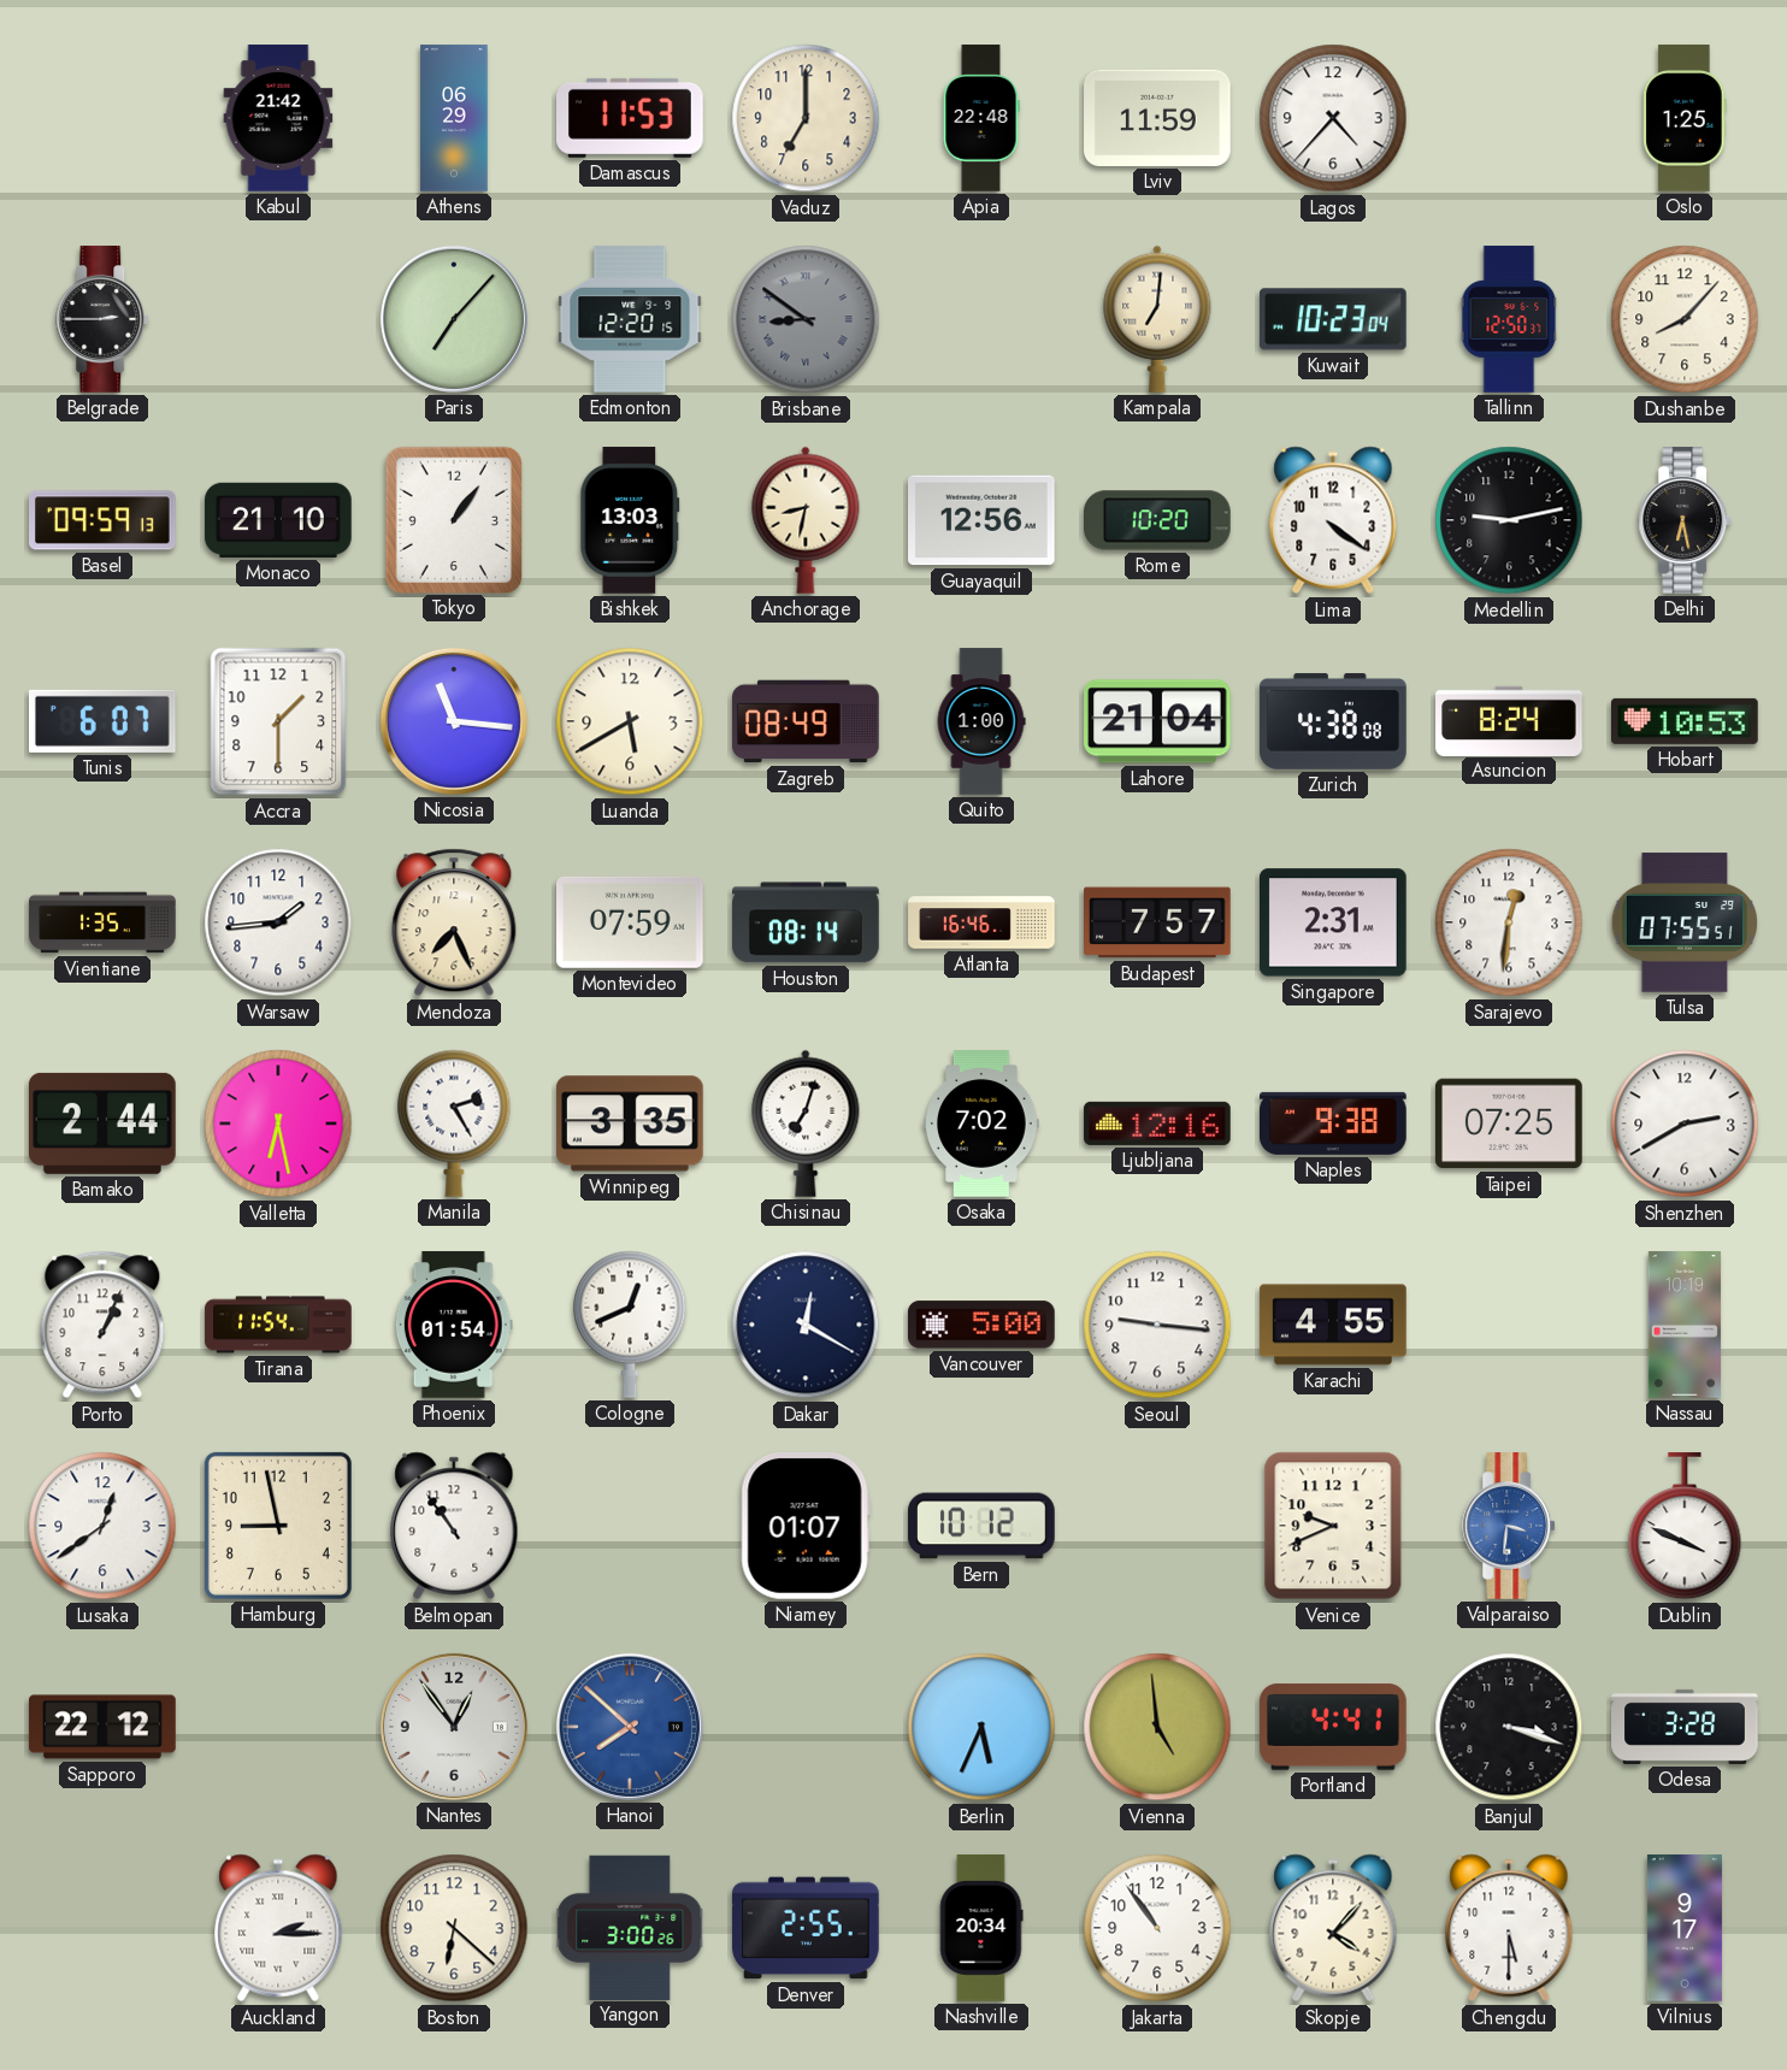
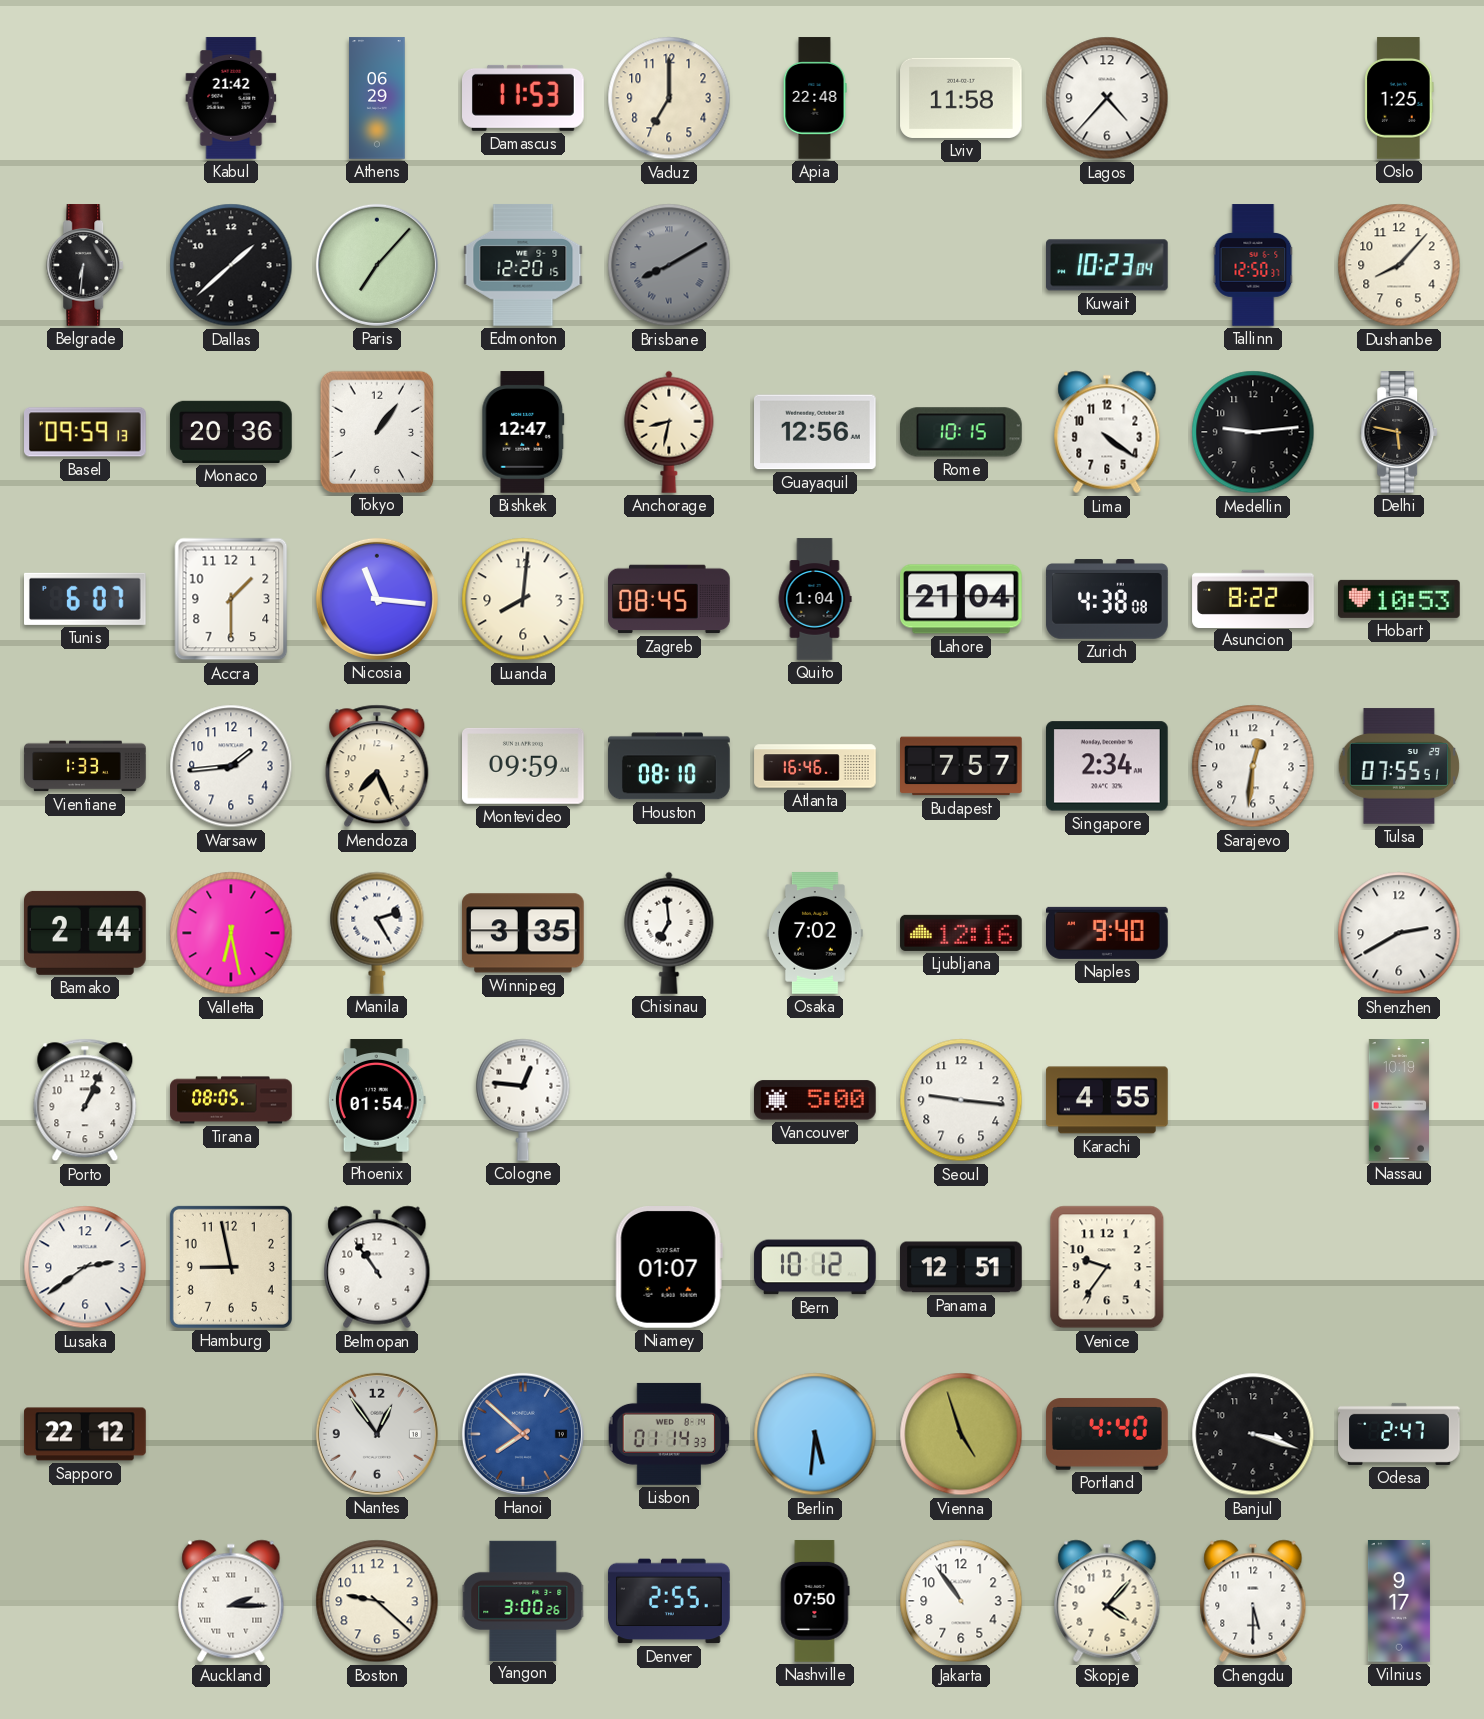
Lviv: 11:59 -> 11:58 (961, 98)
Belgrade: 2:45 -> 6:31 (86, 265)
Dallas: none -> 1:38 (231, 265)
Brisbane: 8:51 -> 8:10 (669, 265)
Kampala: 7:01 -> none (1157, 319)
Monaco: 21:10 -> 20:36 (231, 432)
Bishkek: 13:03 -> 12:47 (523, 432)
Rome: 10:20 -> 10:15 (962, 432)
Medellin: 9:13 -> 9:14 (1253, 432)
Delhi: 6:28 -> 5:47 (1400, 432)
Luanda: 5:40 -> 8:01 (523, 599)
Zagreb: 08:49 -> 08:45 (669, 599)
Quito: 1:00 -> 1:04 (815, 599)
Asuncion: 8:24 -> 8:22 (1253, 598)
Vientiane: 1:35 -> 1:33 (85, 766)
Montevideo: 07:59 -> 09:59 (524, 766)
Houston: 08:14 -> 08:10 (669, 766)
Singapore: 2:31 -> 2:34 (1108, 766)
Chisinau: 7:03 -> 6:59 (669, 933)
Naples: 9:38 -> 9:40 (1108, 933)
Taipei: 07:25 -> none (1510, 1124)
Tirana: 11:54 -> 08:05 (231, 1100)
Cologne: 12:41 -> 12:46 (523, 1100)
Dakar: 12:20 -> none (806, 1325)
Lusaka: 12:39 -> 2:39 (85, 1267)
Panama: none -> 12:51 (962, 1267)
Venice: 9:41 -> 9:36 (1107, 1267)
Valparaiso: 3:31 -> none (1510, 1526)
Dublin: 3:49 -> none (1685, 1527)
Lisbon: none -> 01:14 (669, 1434)
Berlin: 5:34 -> 5:31 (815, 1434)
Vienna: 4:59 -> 4:57 (961, 1434)
Portland: 4:41 -> 4:40 (1107, 1434)
Odesa: 3:28 -> 2:47 (1399, 1434)
Boston: 6:22 -> 9:22 (377, 1601)
Nashville: 20:34 -> 07:50 (815, 1601)
